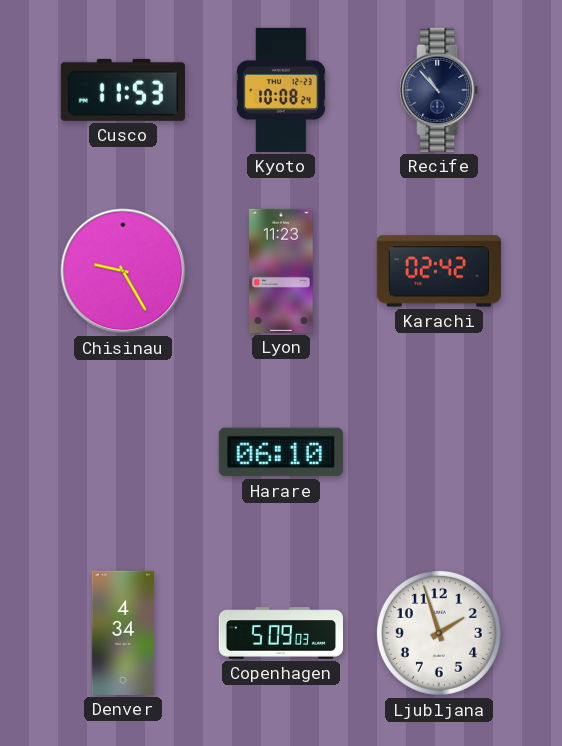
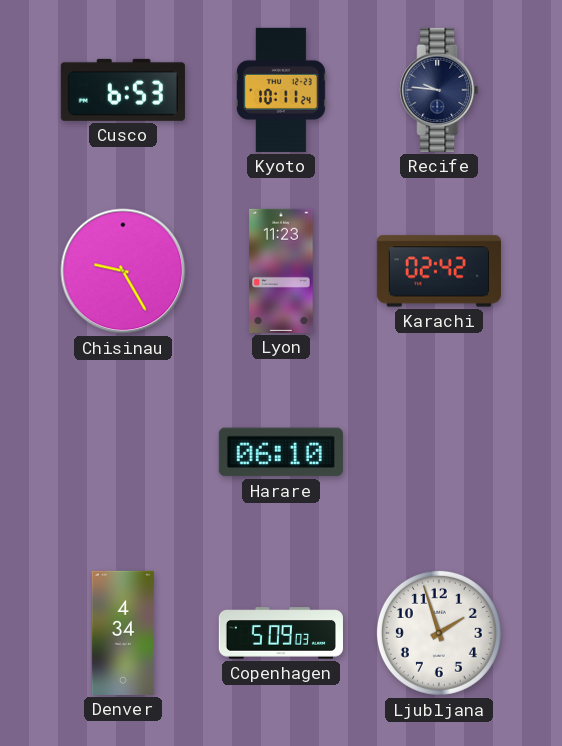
Cusco: 11:53 -> 6:53 (123, 90)
Kyoto: 10:08 -> 10:11 (281, 90)
Recife: 10:53 -> 9:46 (439, 90)
